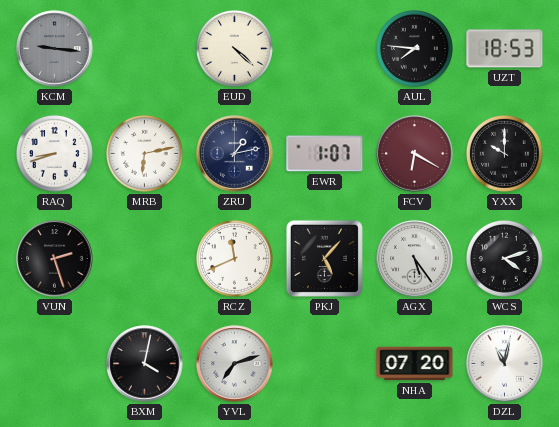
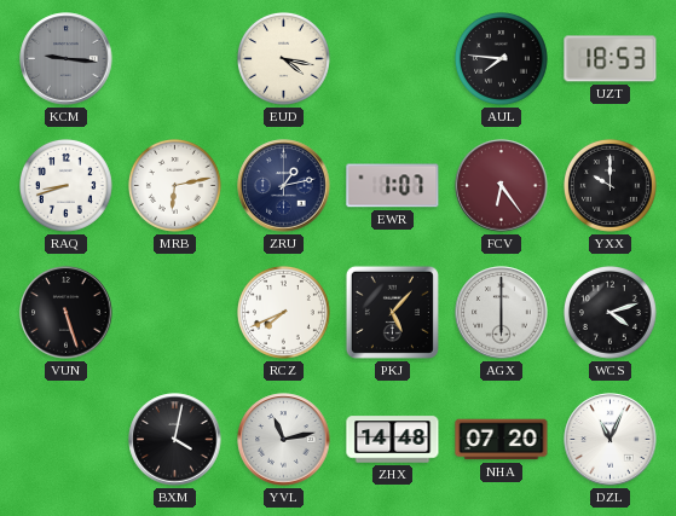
EUD: 4:22 -> 4:17 (283, 58)
FCV: 6:20 -> 6:24 (502, 186)
VUN: 2:27 -> 5:27 (67, 313)
RCZ: 11:41 -> 7:41 (283, 312)
AGX: 5:24 -> 6:00 (502, 313)
YVL: 7:12 -> 11:13 (284, 440)
ZHX: none -> 14:48 (393, 440)
DZL: 11:02 -> 11:04 (611, 440)
